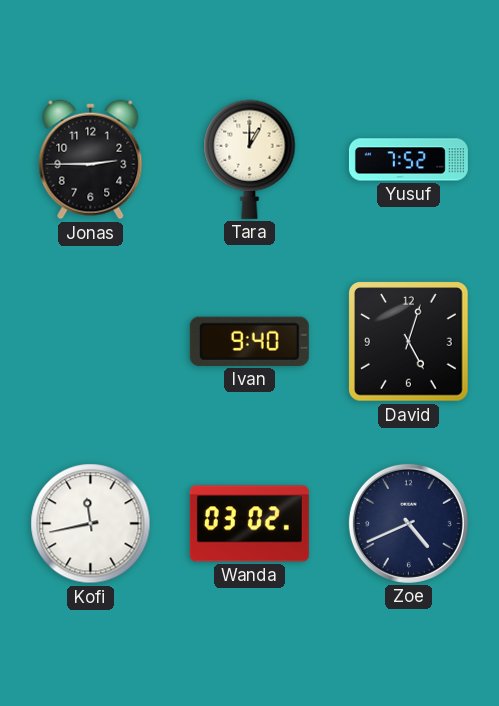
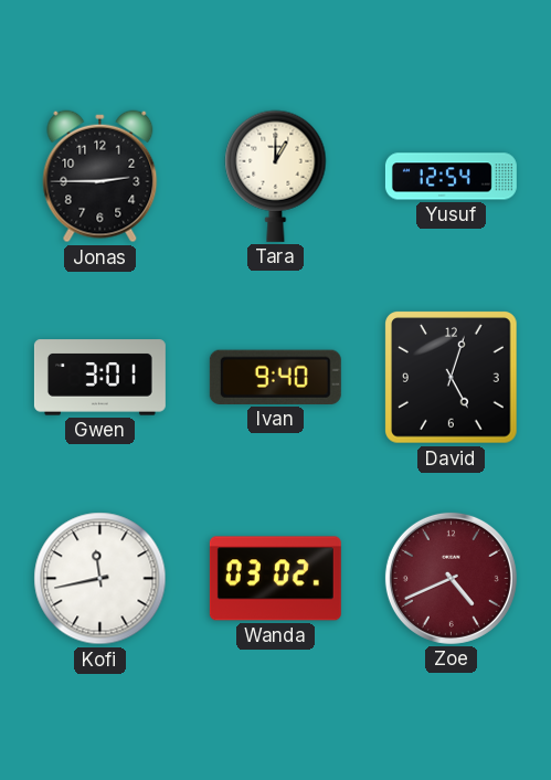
Yusuf: 7:52 -> 12:54 (451, 177)
Gwen: none -> 3:01 (99, 378)
Zoe dial: navy -> burgundy (451, 578)
